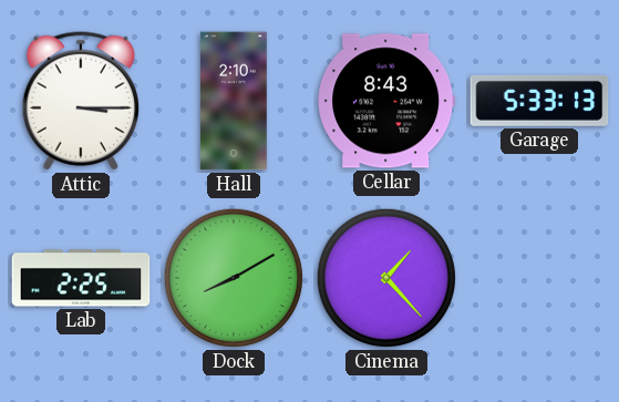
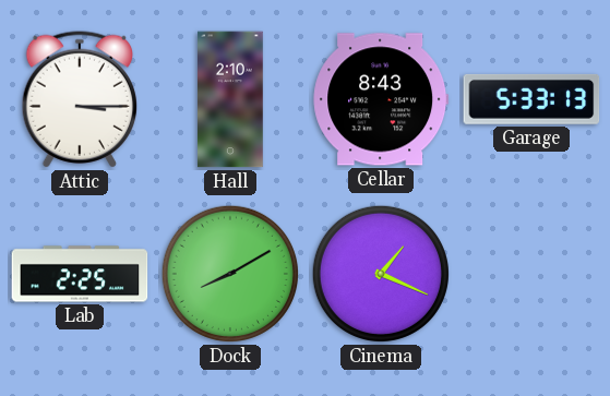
Cinema: 1:23 -> 1:19 (381, 274)
